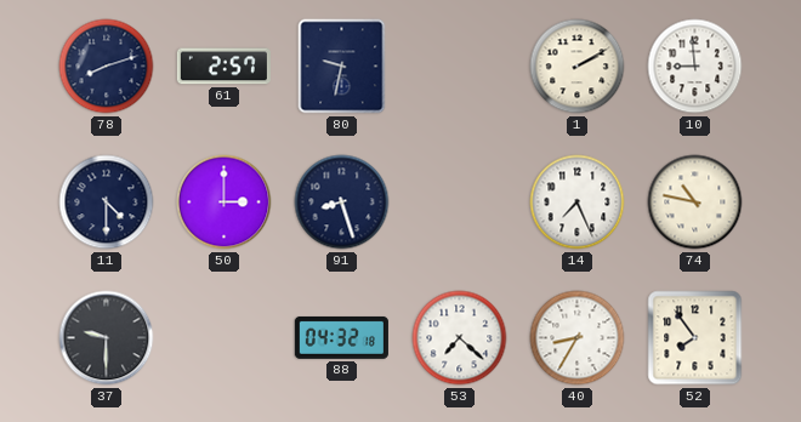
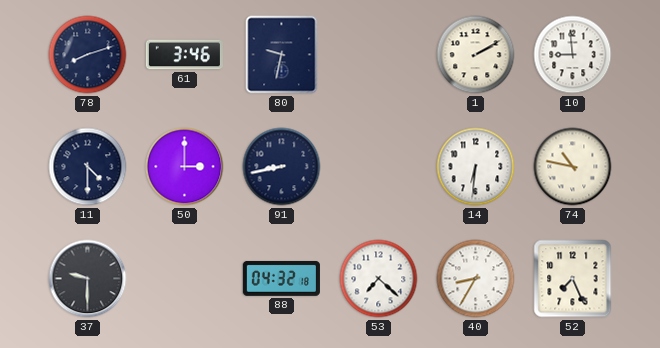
61: 2:57 -> 3:46 (184, 55)
91: 8:27 -> 8:43 (282, 167)
14: 7:26 -> 6:31 (476, 167)
52: 7:54 -> 7:26 (573, 279)
